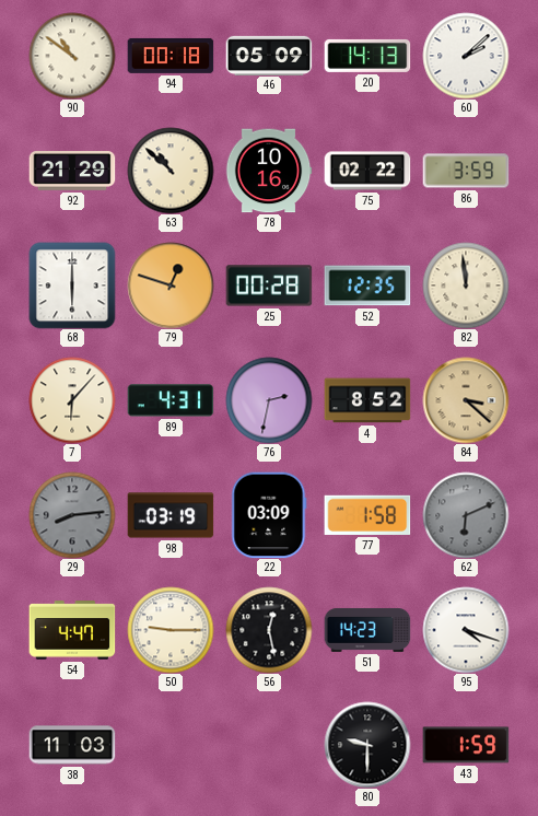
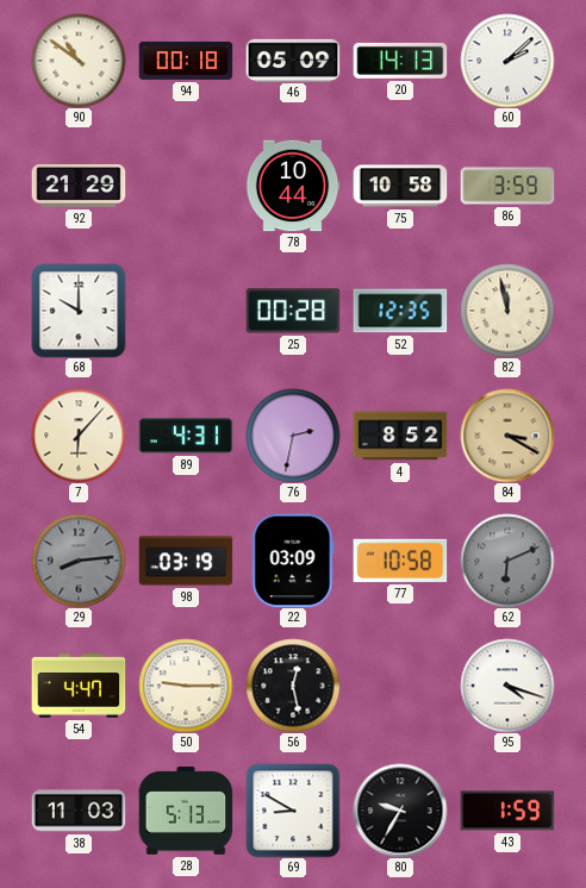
63: 10:52 -> none (171, 171)
78: 10:16 -> 10:44 (293, 186)
75: 02:22 -> 10:58 (400, 186)
68: 6:00 -> 10:00 (79, 311)
79: 12:48 -> none (171, 285)
82: 11:59 -> 11:58 (507, 311)
84: 3:22 -> 3:20 (507, 436)
77: 1:58 -> 10:58 (400, 561)
51: 14:23 -> none (367, 630)
28: none -> 5:13 (186, 811)
69: none -> 8:50 (293, 811)
80: 9:30 -> 9:35 (400, 811)
